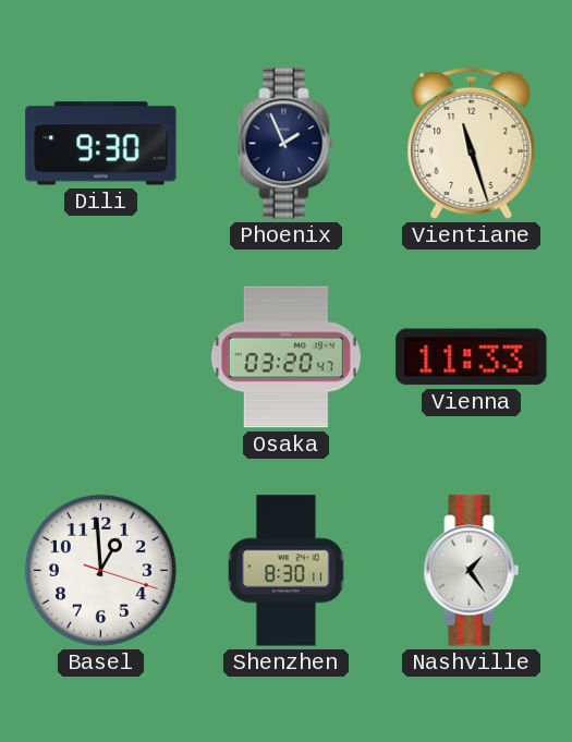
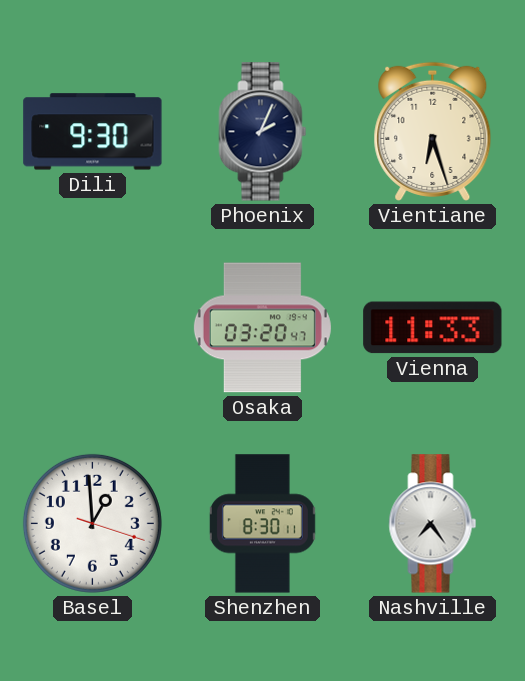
Phoenix: 1:56 -> 2:04 (263, 132)
Vientiane: 11:27 -> 6:27 (433, 131)
Nashville: 1:24 -> 7:24 (433, 524)
